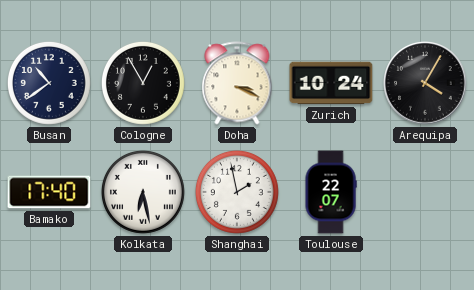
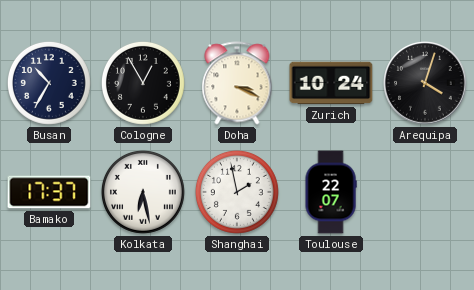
Busan: 10:39 -> 10:35 (49, 83)
Arequipa: 4:05 -> 4:03 (425, 83)
Bamako: 17:40 -> 17:37 (49, 192)
